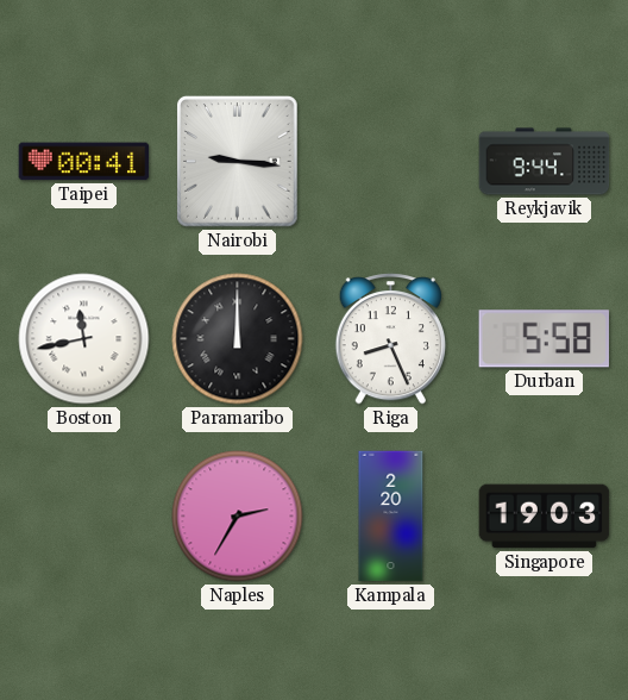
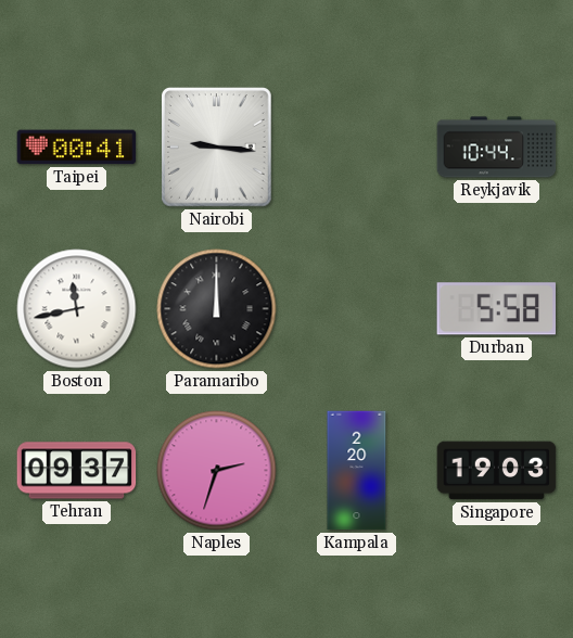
Reykjavik: 9:44 -> 10:44 (497, 148)
Riga: 8:26 -> none (390, 339)
Tehran: none -> 09:37 (77, 471)
Naples: 2:35 -> 2:33 (217, 471)
